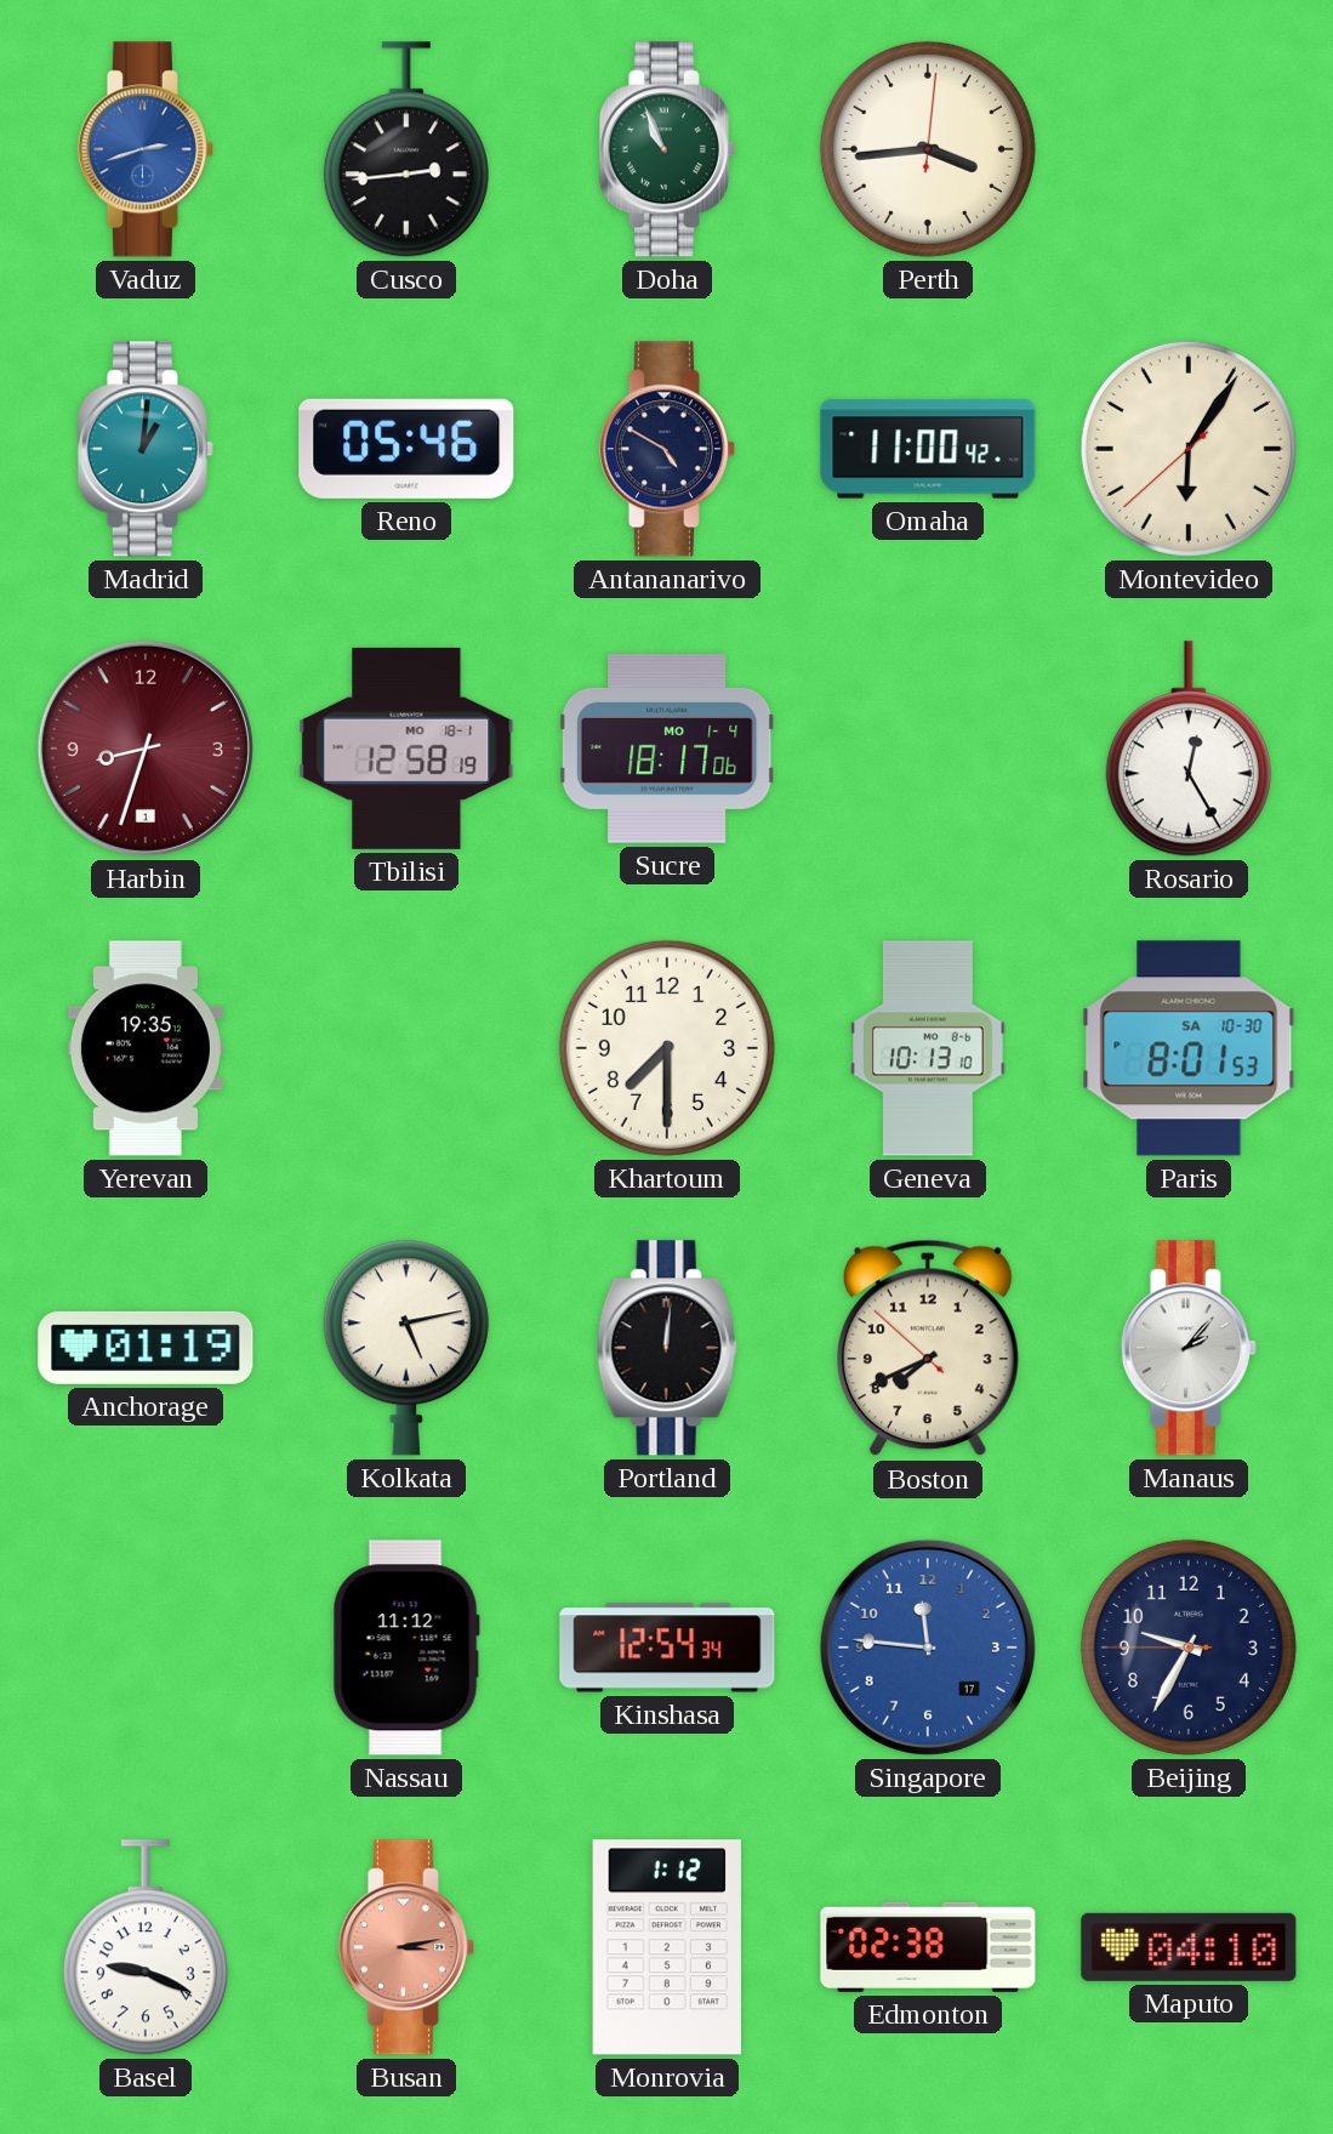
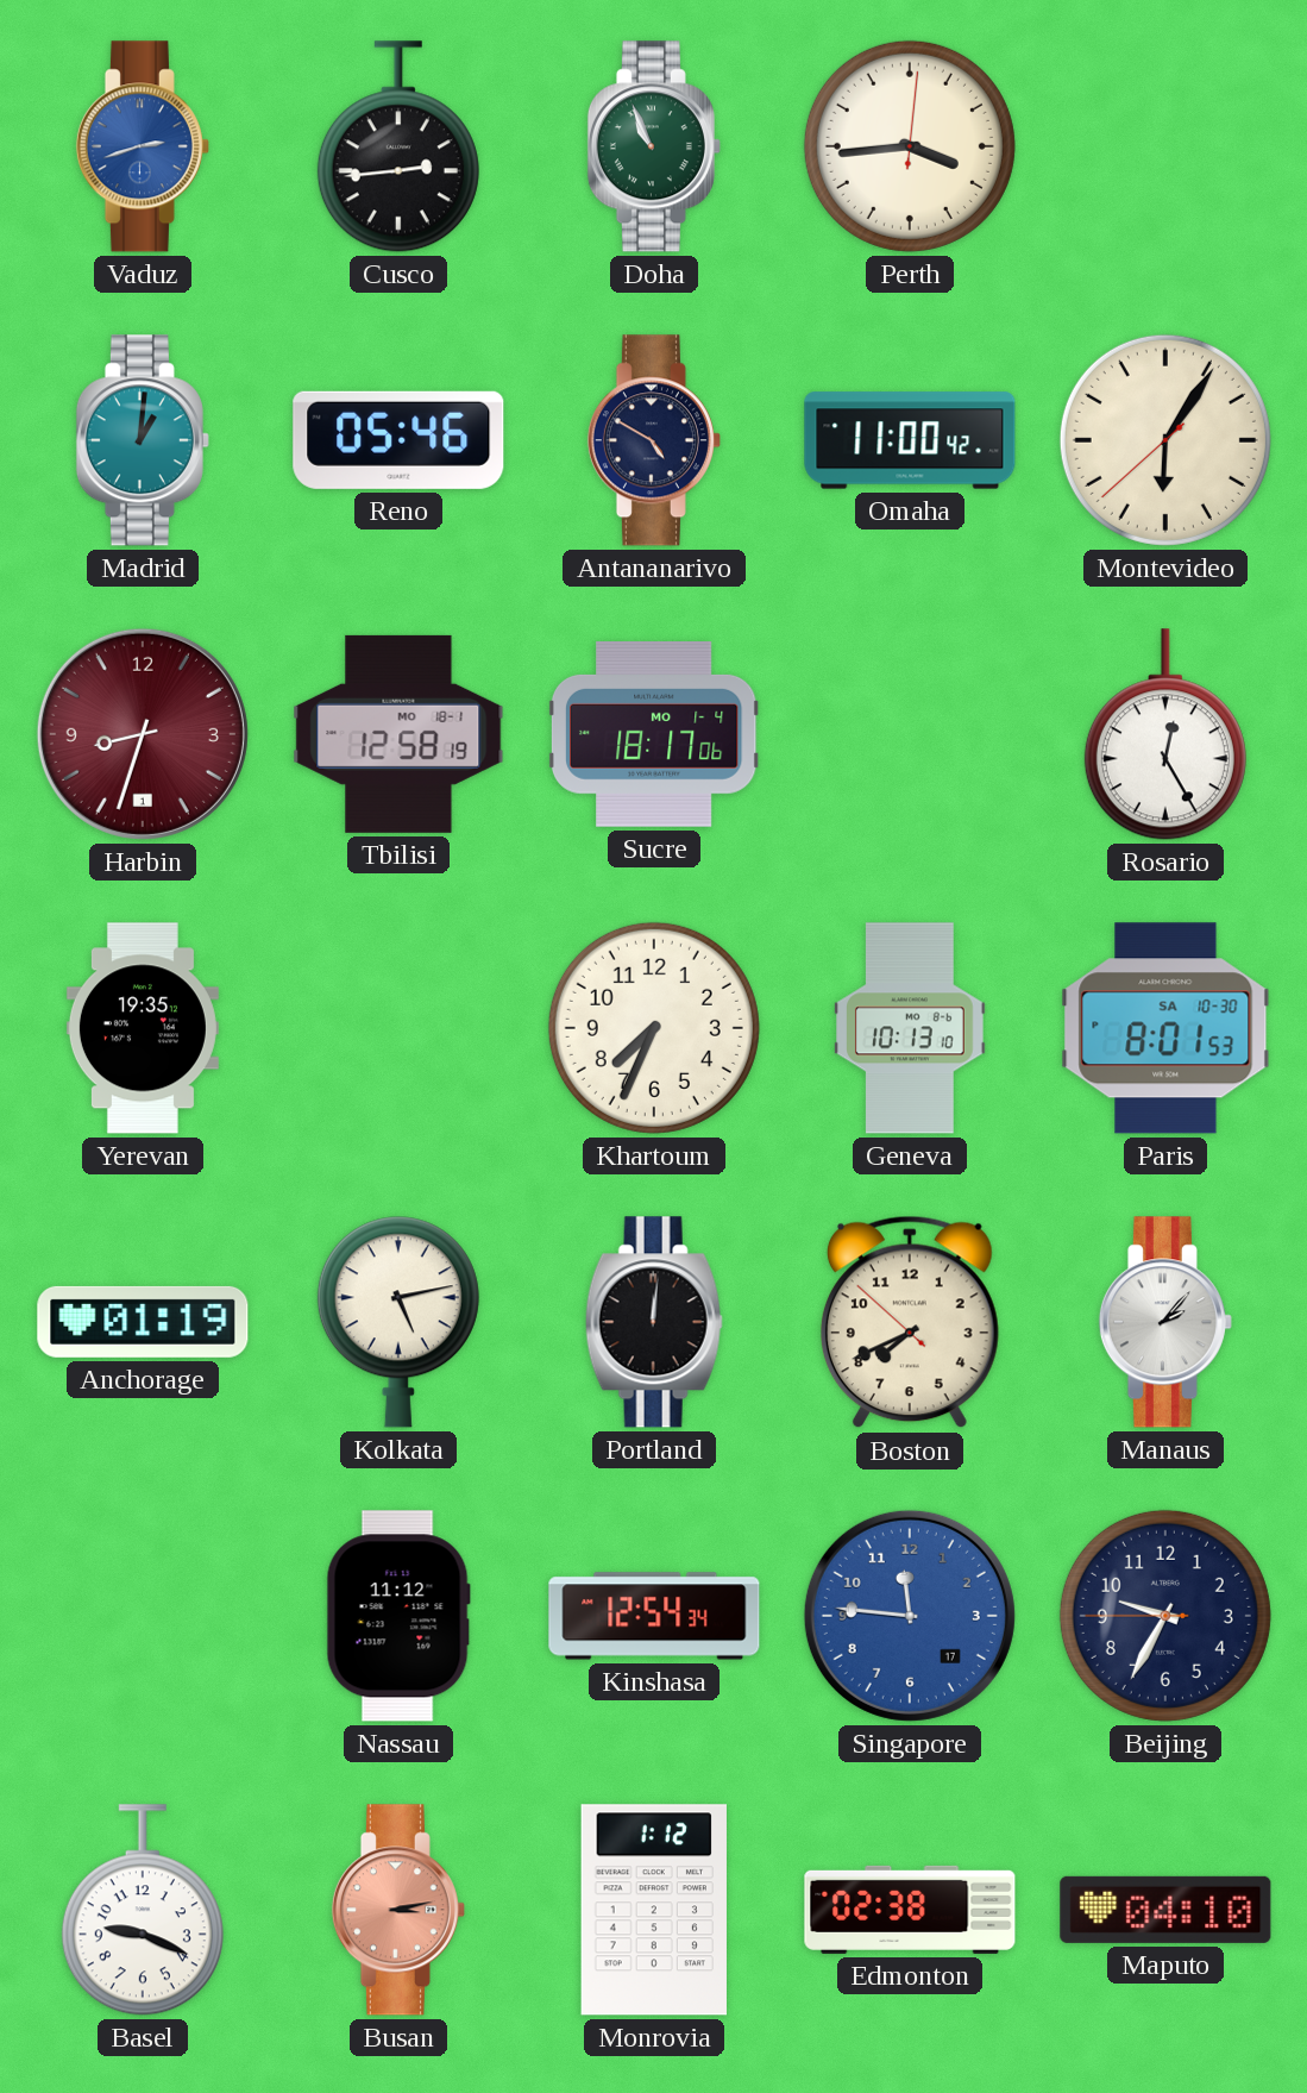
Khartoum: 7:30 -> 7:34 (654, 1028)
